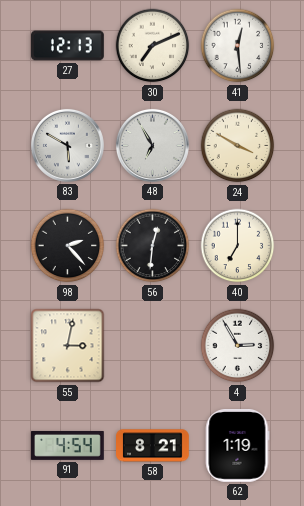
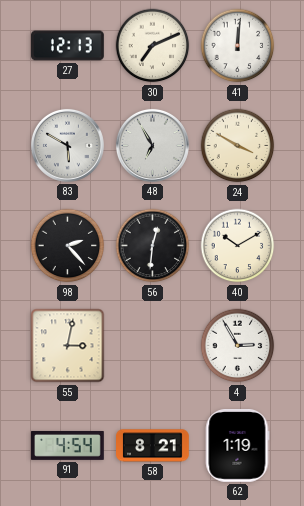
41: 12:29 -> 12:01 (238, 46)
40: 7:00 -> 10:10 (238, 246)
